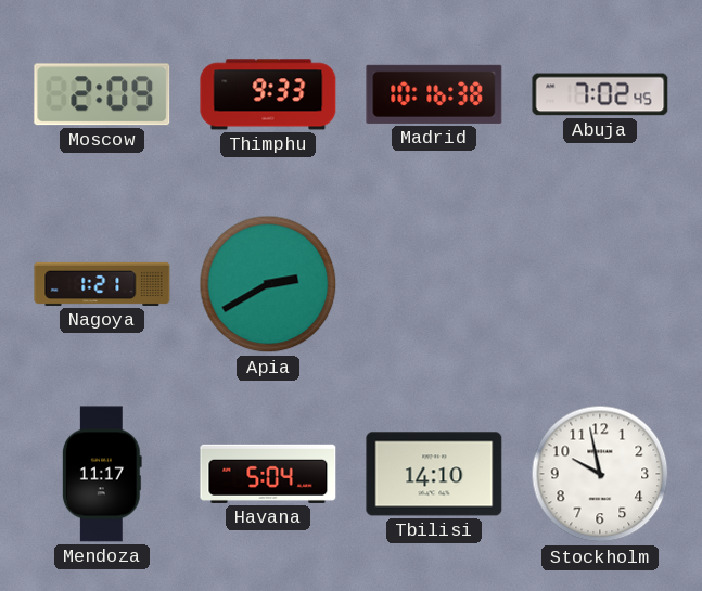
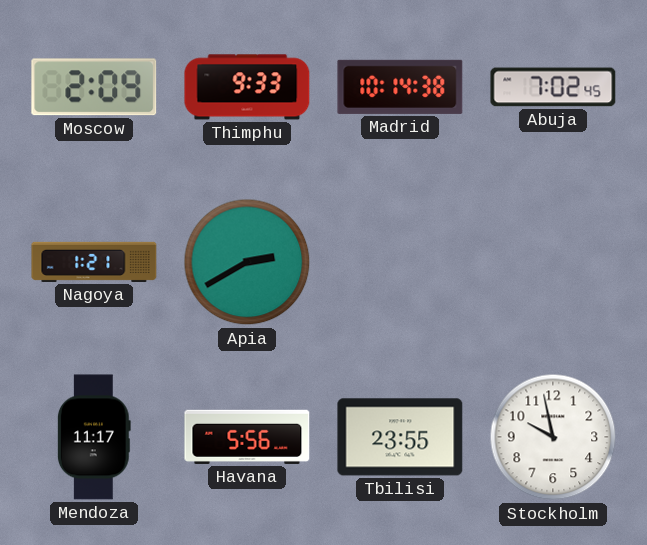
Madrid: 10:16 -> 10:14 (400, 87)
Havana: 5:04 -> 5:56 (247, 437)
Tbilisi: 14:10 -> 23:55 (400, 437)
